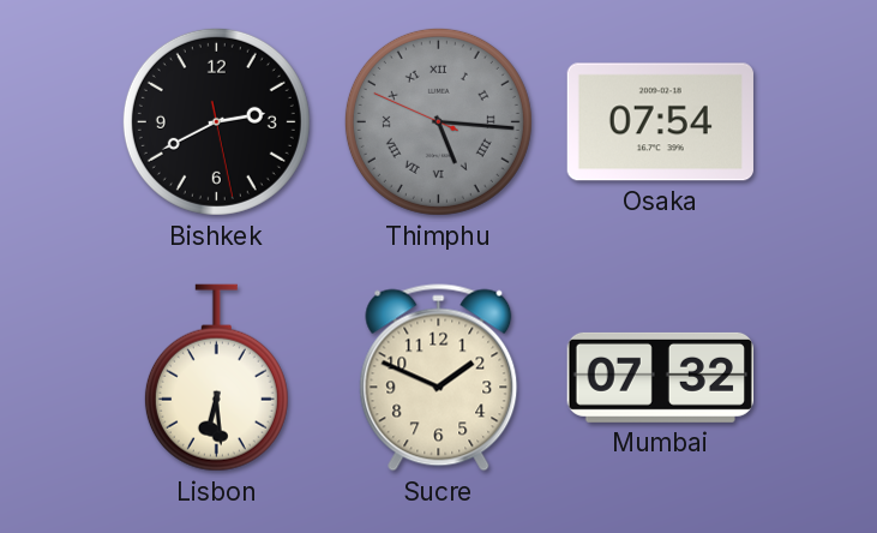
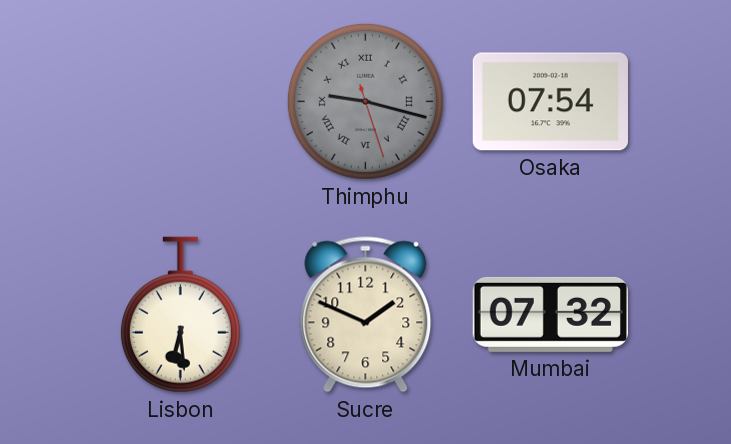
Bishkek: 2:40 -> none (216, 121)
Thimphu: 5:15 -> 9:17 (365, 101)
